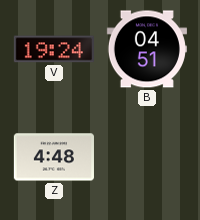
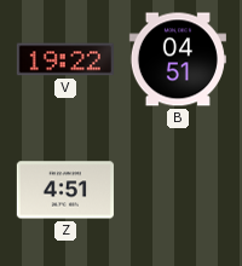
V: 19:24 -> 19:22 (65, 59)
Z: 4:48 -> 4:51 (65, 190)
